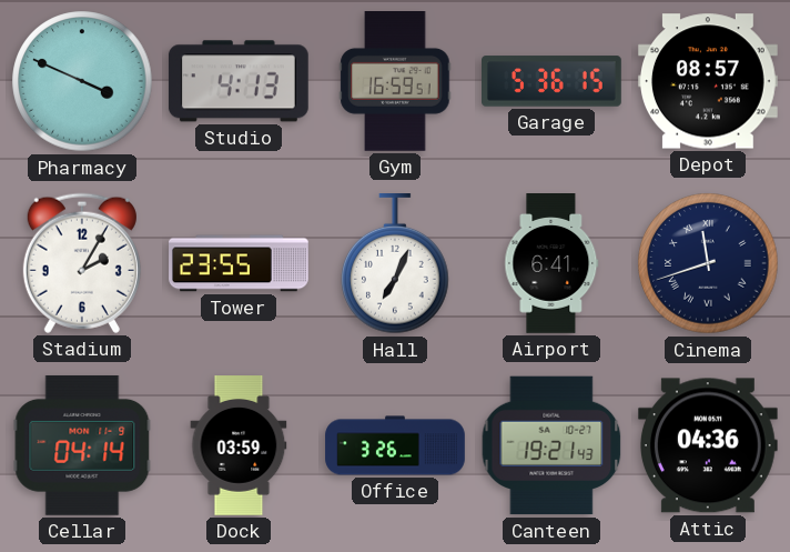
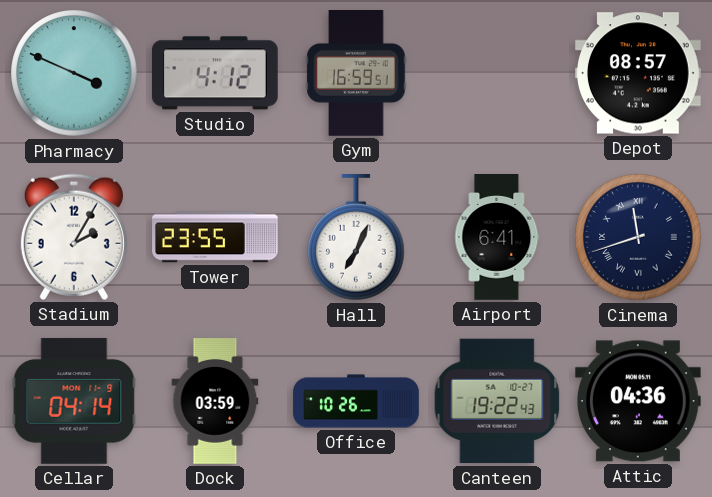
Studio: 4:13 -> 4:12 (215, 73)
Garage: 5:36 -> none (553, 81)
Office: 3:26 -> 10:26 (356, 401)
Canteen: 19:21 -> 19:22 (497, 401)
